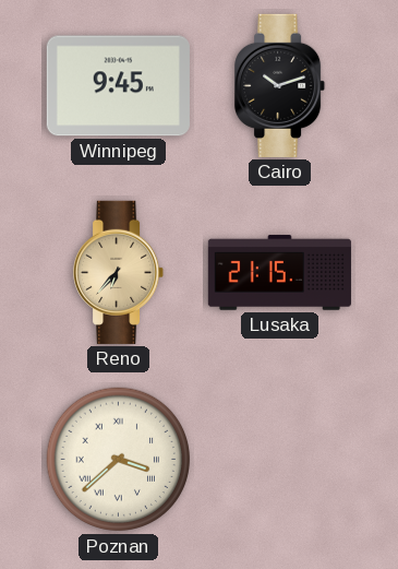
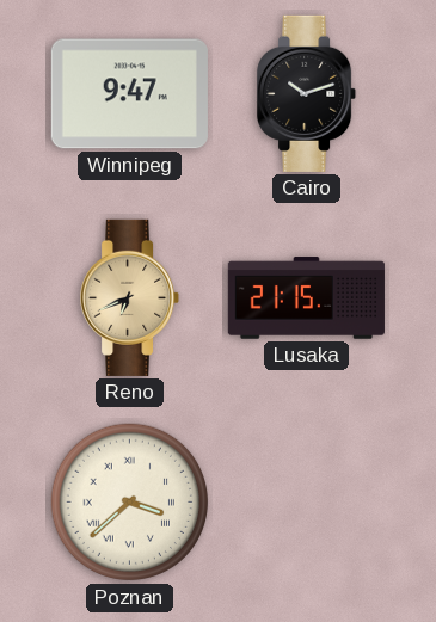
Winnipeg: 9:45 -> 9:47 (129, 94)
Reno: 6:37 -> 6:41 (130, 297)
